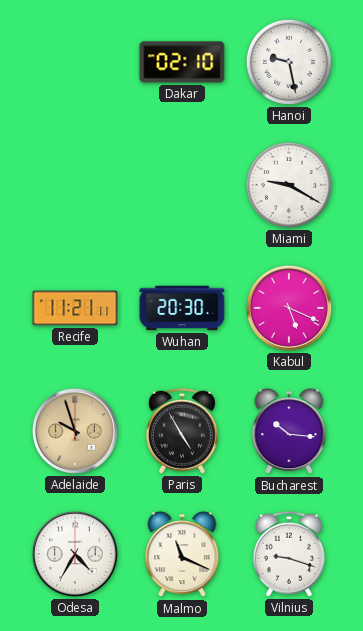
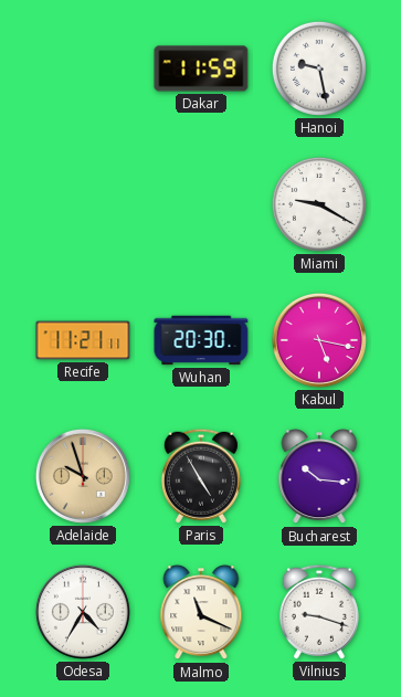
Dakar: 02:10 -> 11:59 (201, 68)
Kabul: 5:19 -> 5:17 (319, 340)
